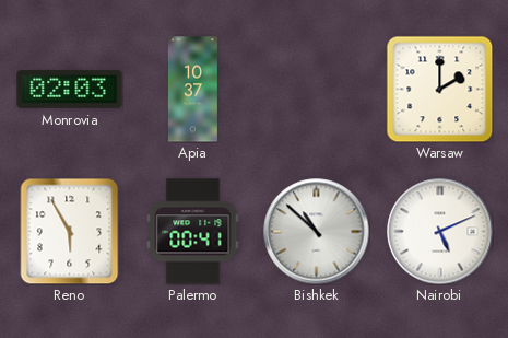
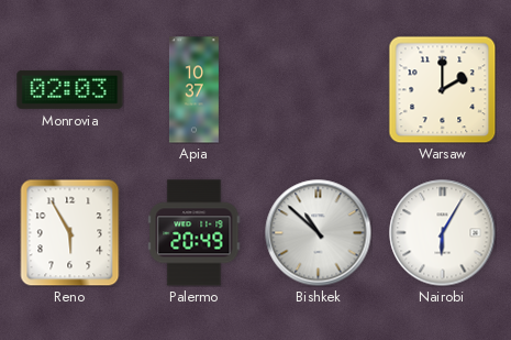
Palermo: 00:41 -> 20:49 (195, 233)
Nairobi: 5:11 -> 6:05 (443, 233)
